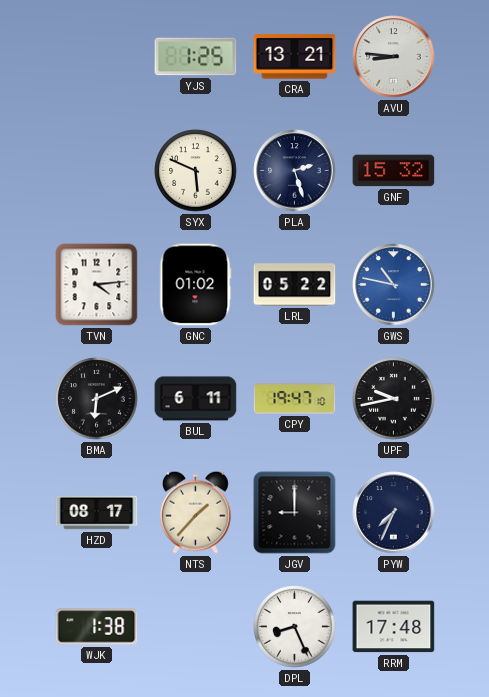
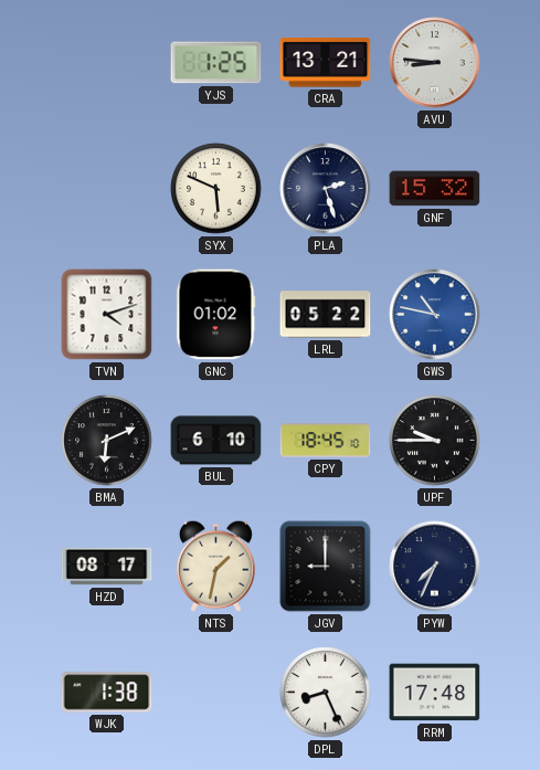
TVN: 4:14 -> 4:12 (107, 315)
BUL: 6:11 -> 6:10 (216, 441)
CPY: 19:47 -> 18:45 (326, 441)
UPF: 9:43 -> 9:45 (435, 441)
NTS: 1:37 -> 1:32 (215, 566)
